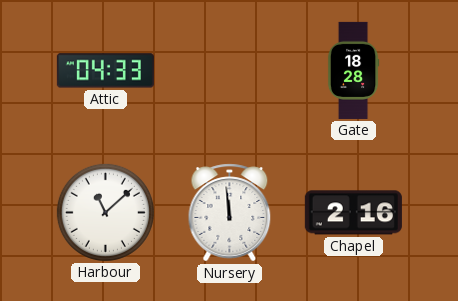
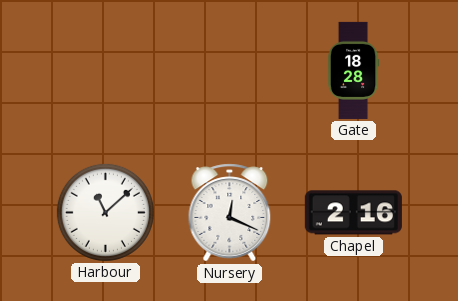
Attic: 04:33 -> none (105, 71)
Nursery: 11:59 -> 12:19 (230, 213)
